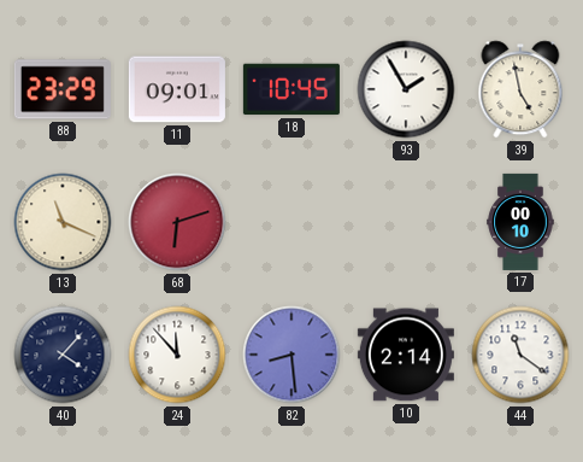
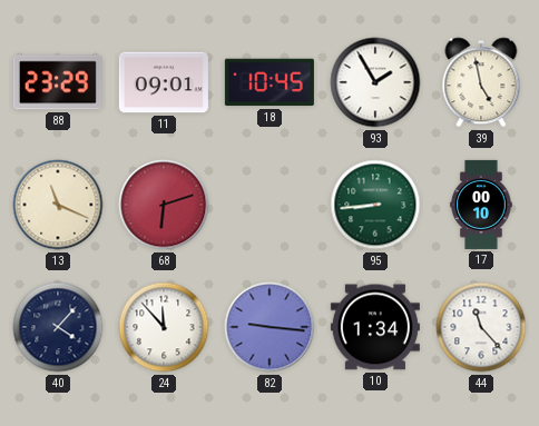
95: none -> 8:44 (375, 205)
82: 8:29 -> 9:16 (269, 327)
10: 2:14 -> 1:34 (375, 327)
44: 11:21 -> 11:23 (481, 327)
